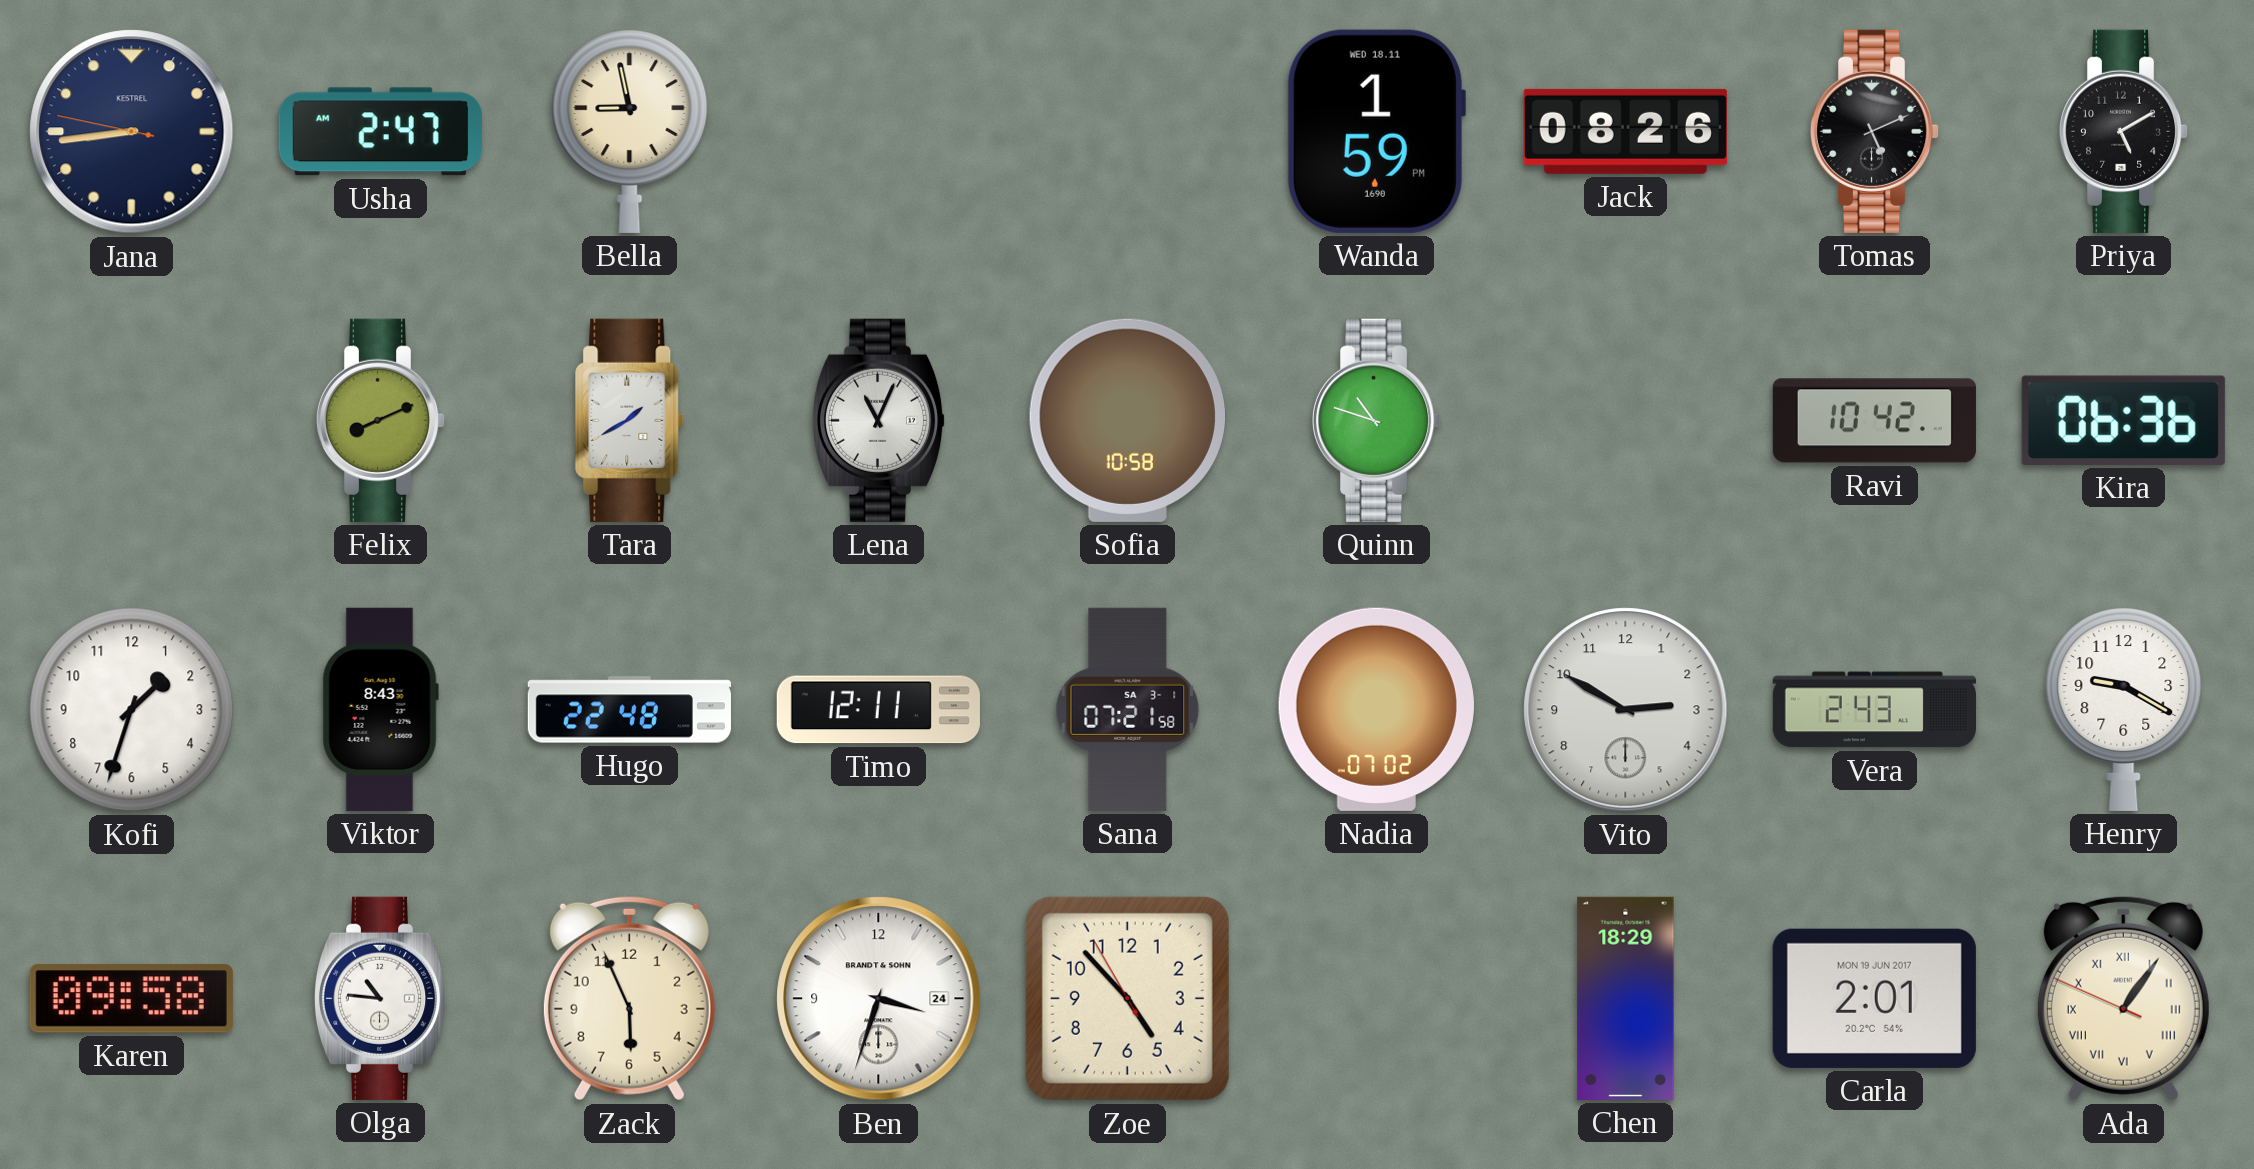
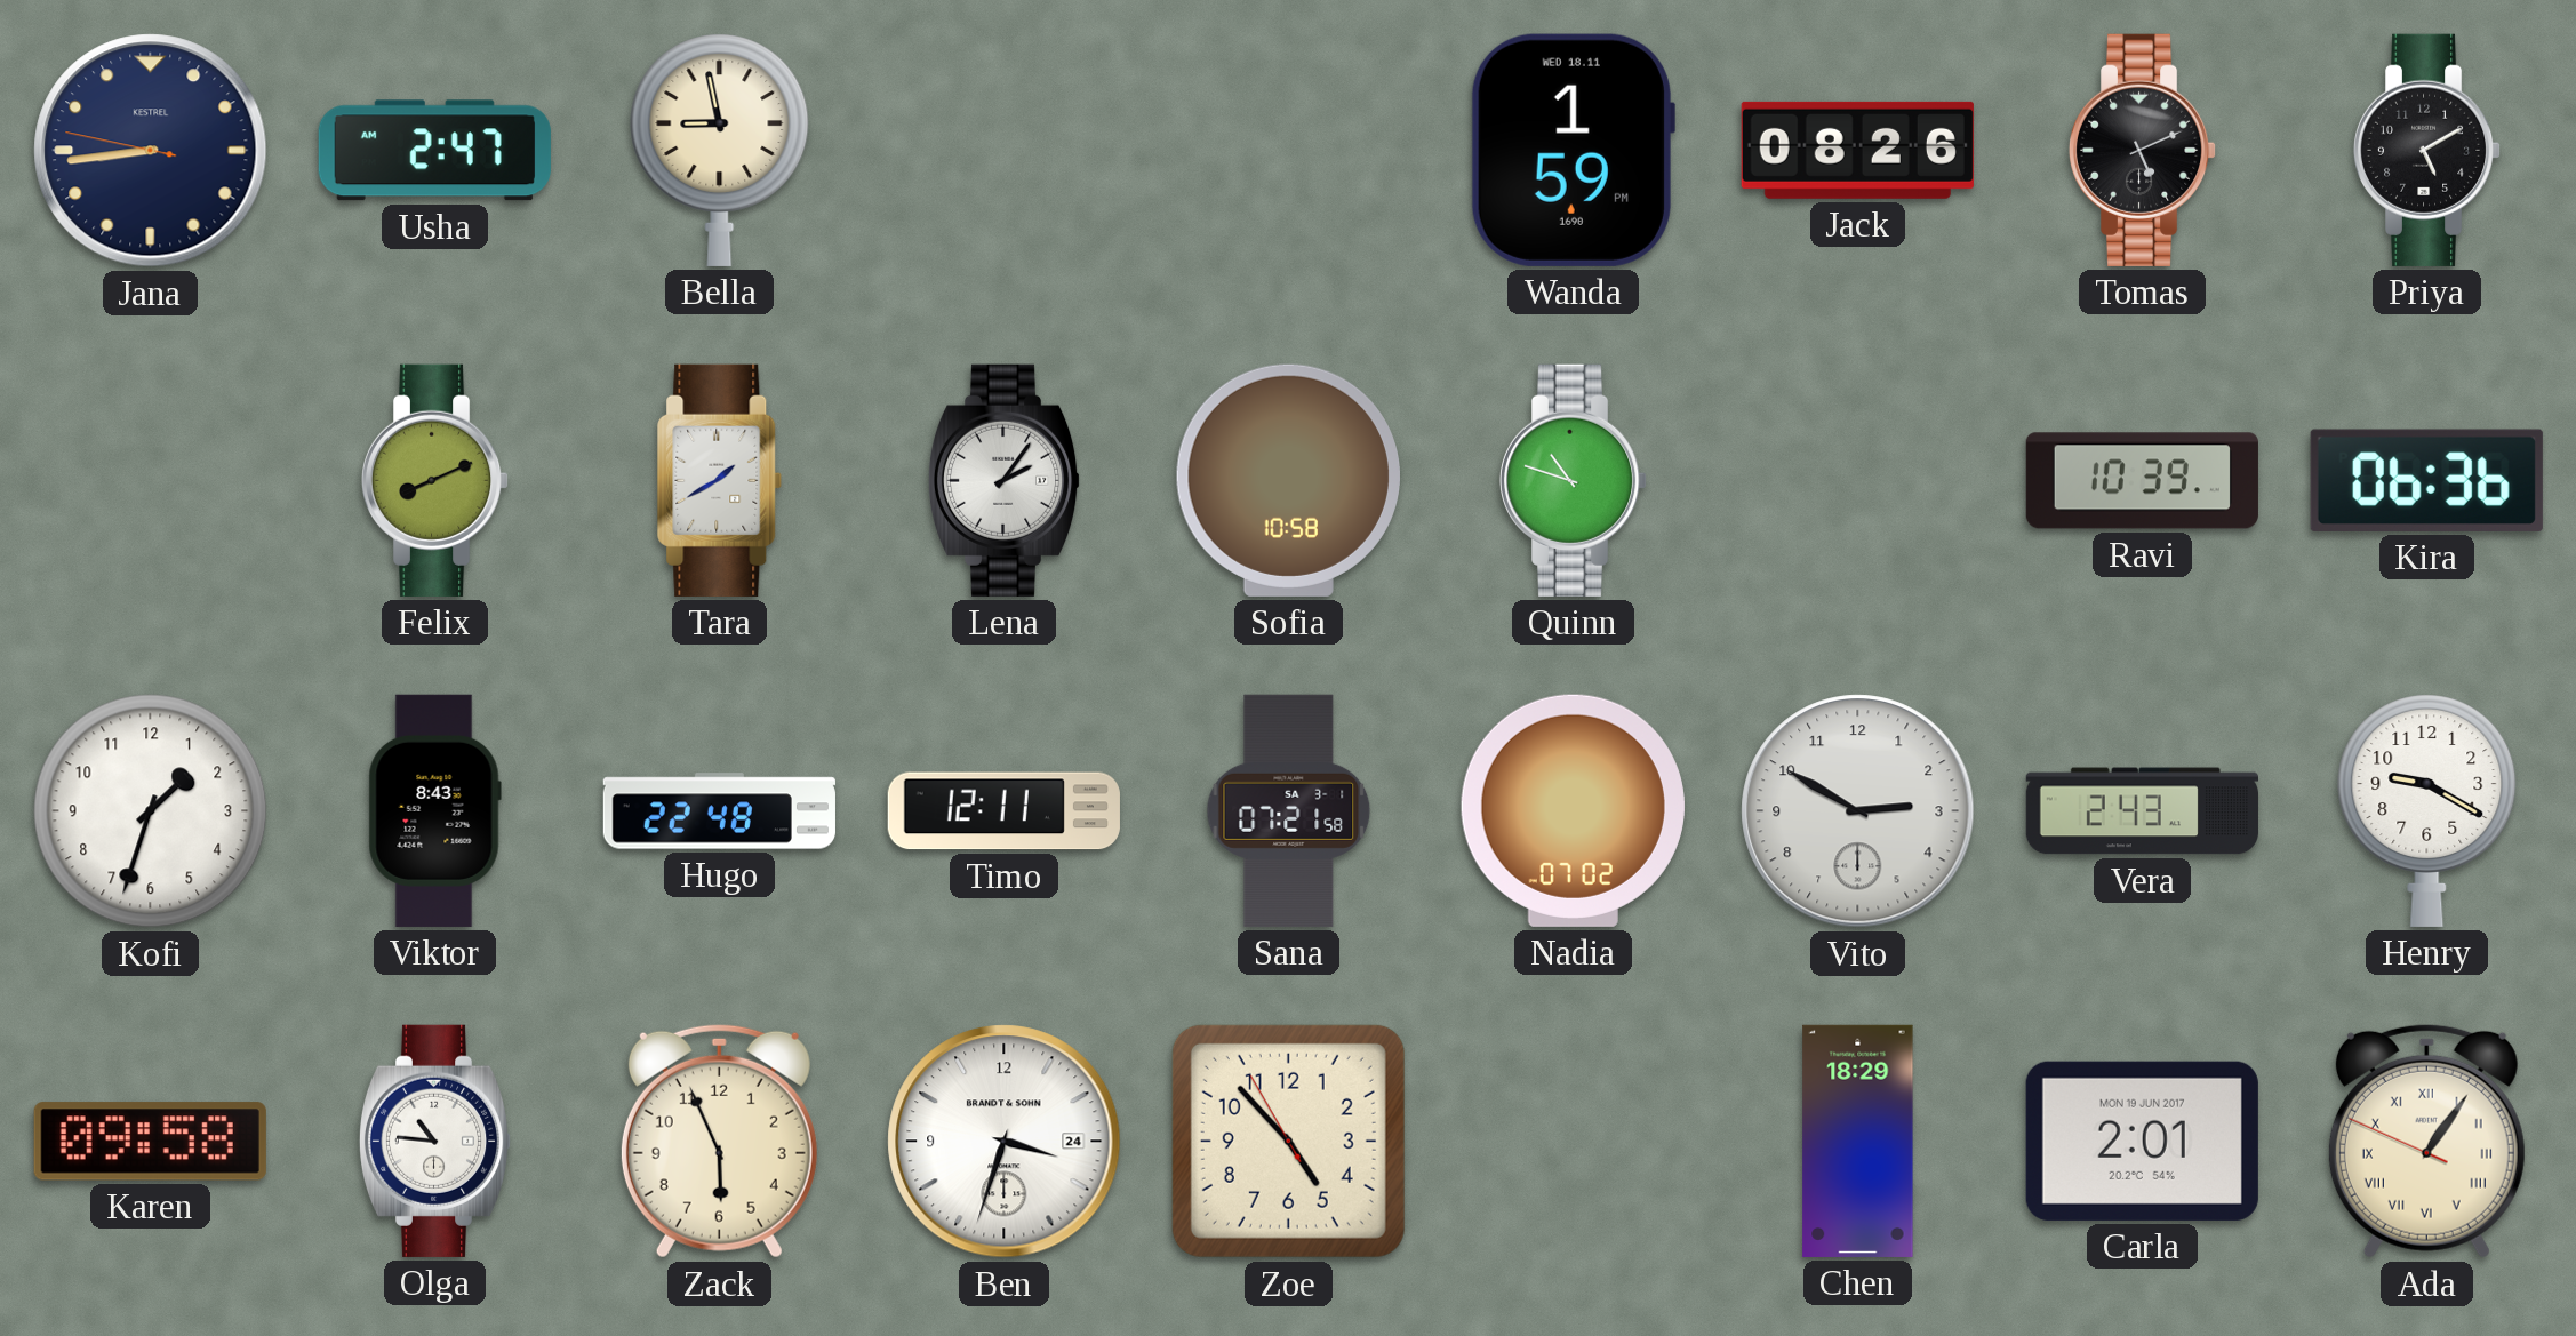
Lena: 11:04 -> 2:06 (1005, 480)
Ravi: 10:42 -> 10:39 (2142, 481)
